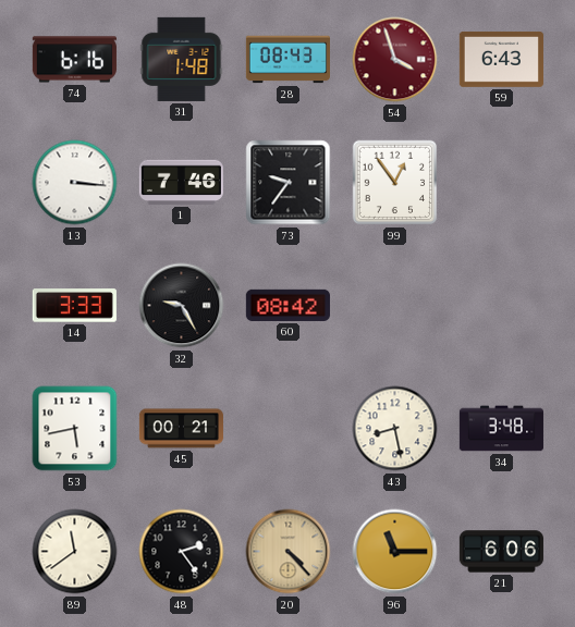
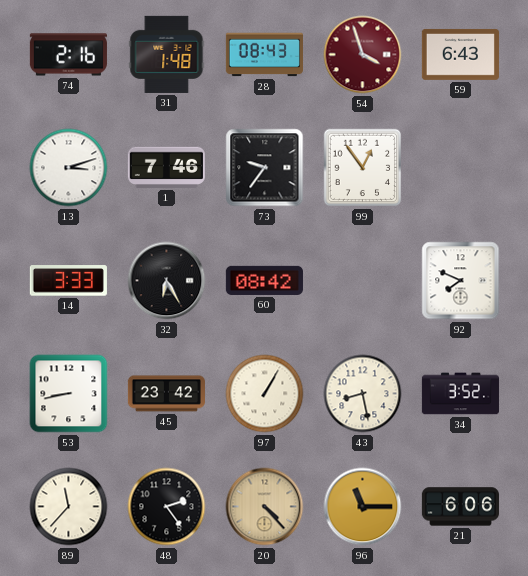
74: 6:16 -> 2:16 (68, 55)
13: 3:16 -> 3:12 (69, 168)
32: 9:25 -> 6:25 (167, 281)
92: none -> 7:49 (461, 281)
53: 5:43 -> 8:43 (69, 394)
45: 00:21 -> 23:42 (166, 394)
97: none -> 1:05 (265, 394)
34: 3:48 -> 3:52 (460, 394)
89: 11:39 -> 11:37 (69, 507)
